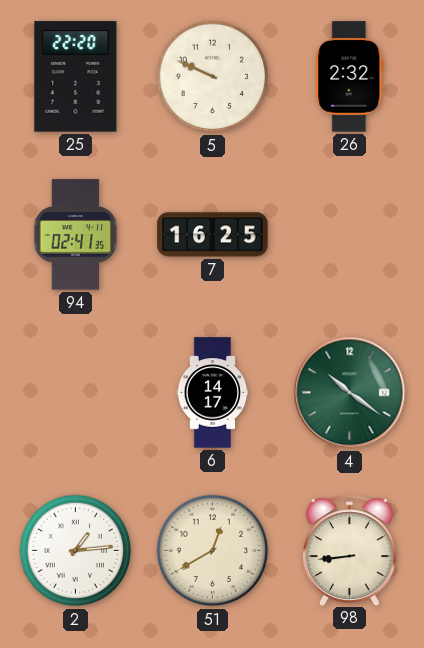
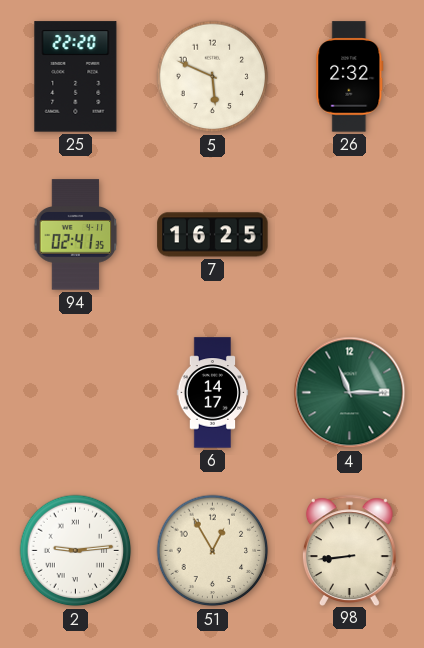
5: 9:49 -> 5:49 (213, 77)
4: 10:21 -> 11:15 (350, 393)
2: 1:14 -> 9:14 (76, 551)
51: 12:40 -> 12:55 (213, 551)
